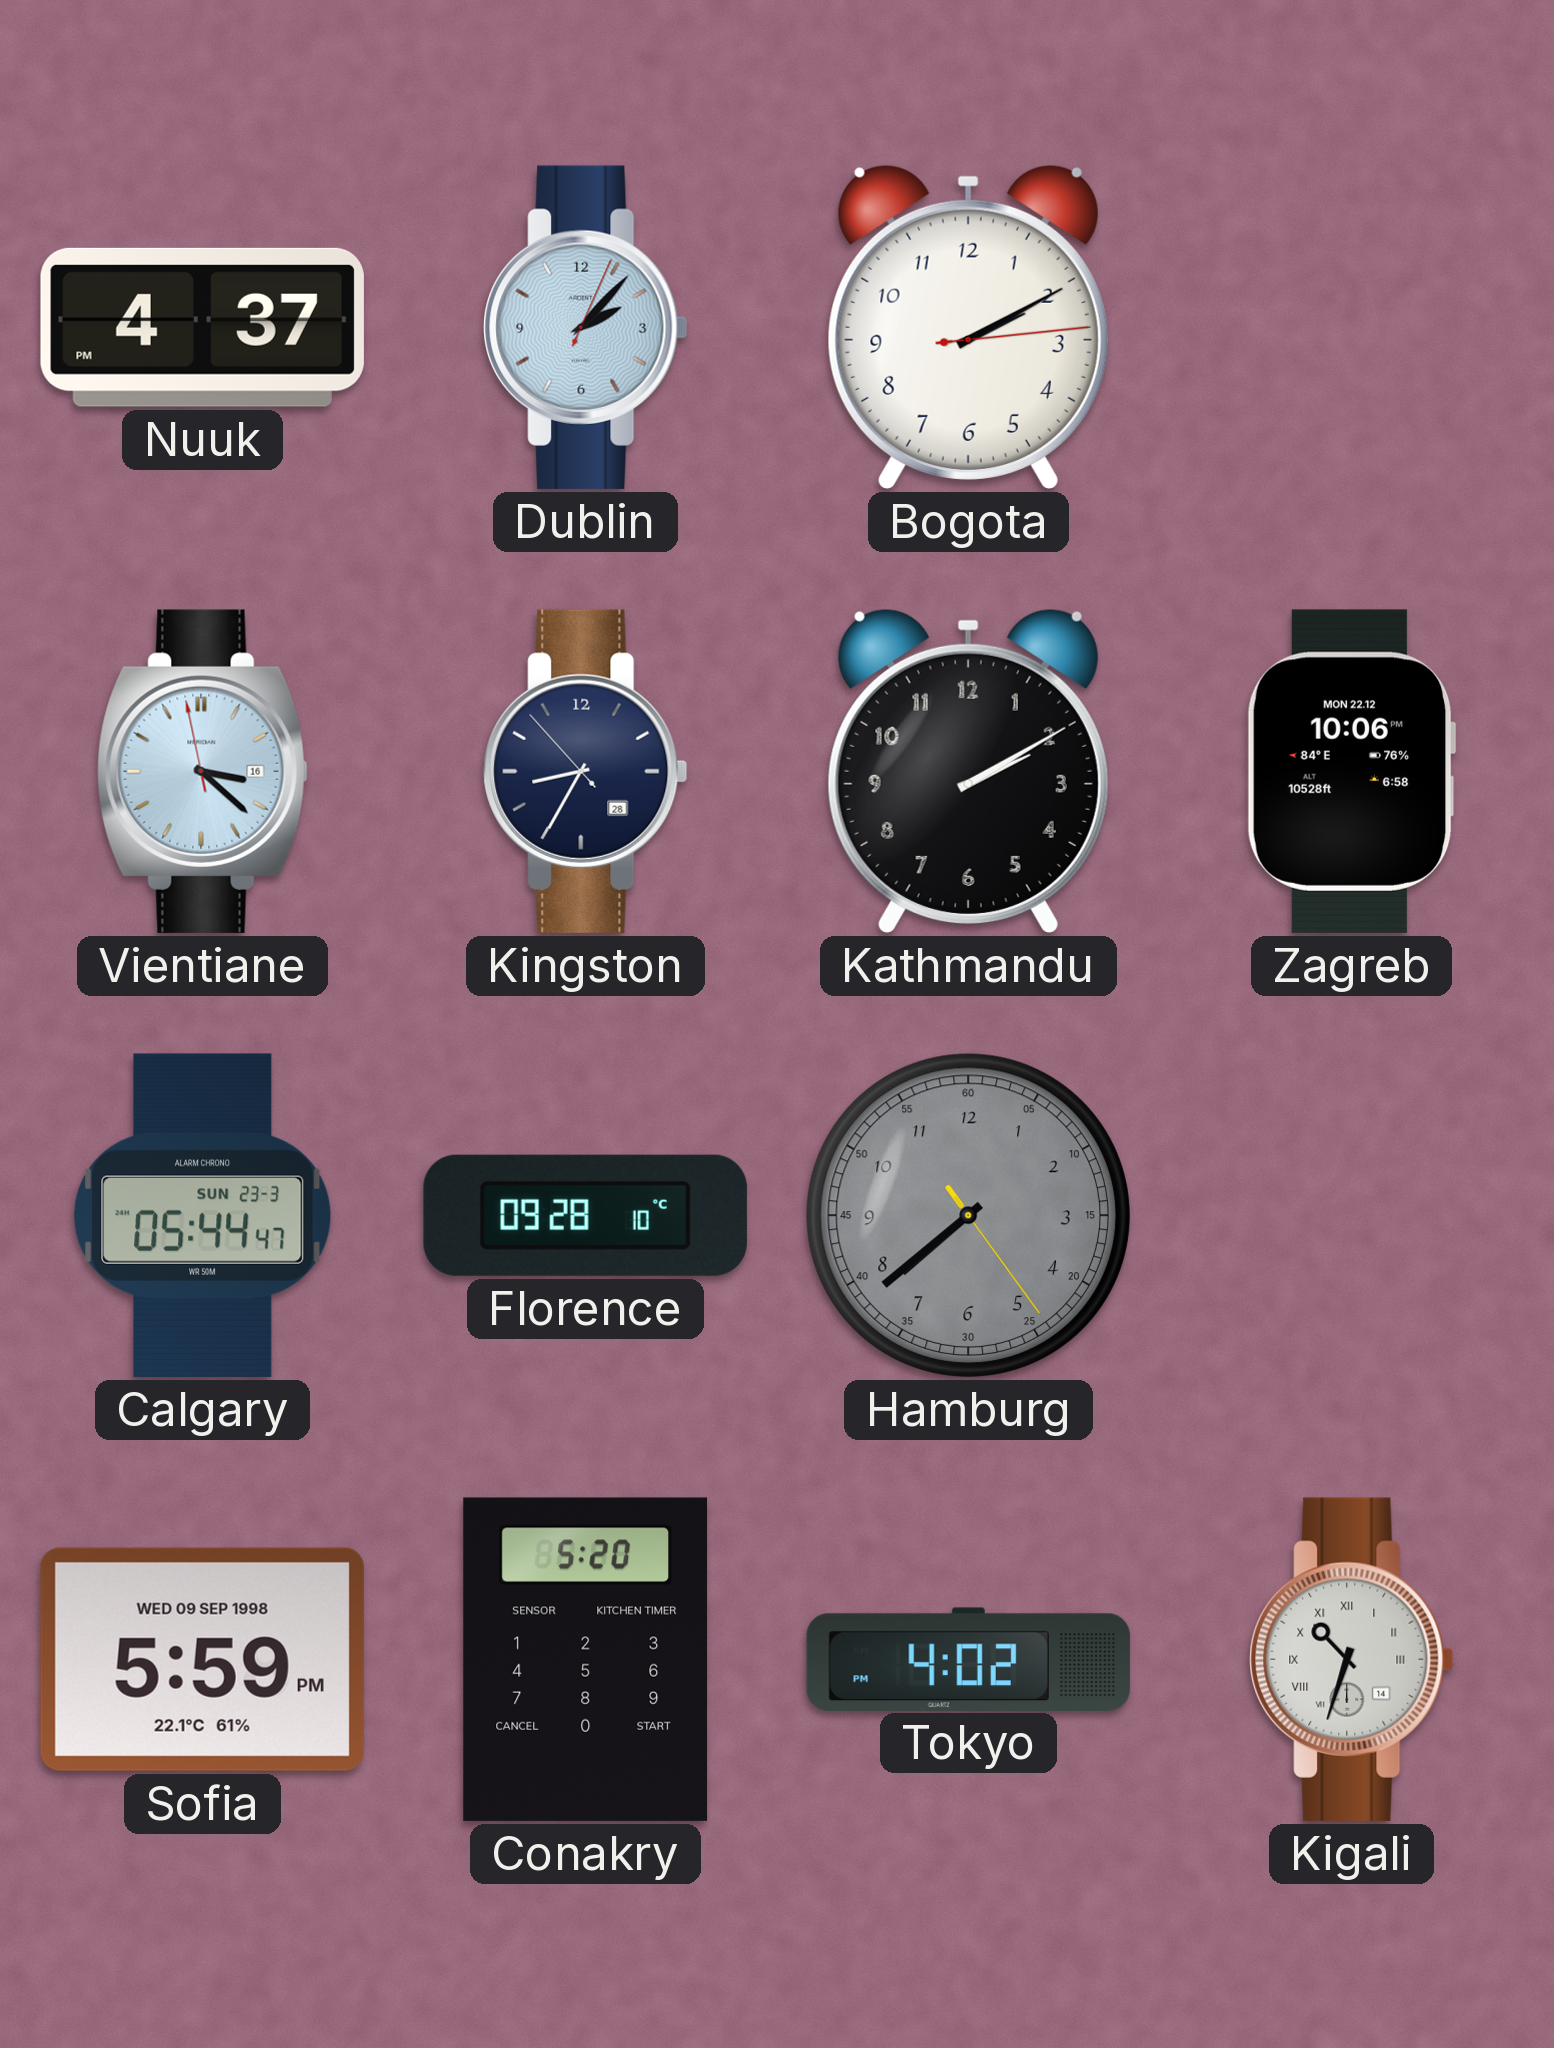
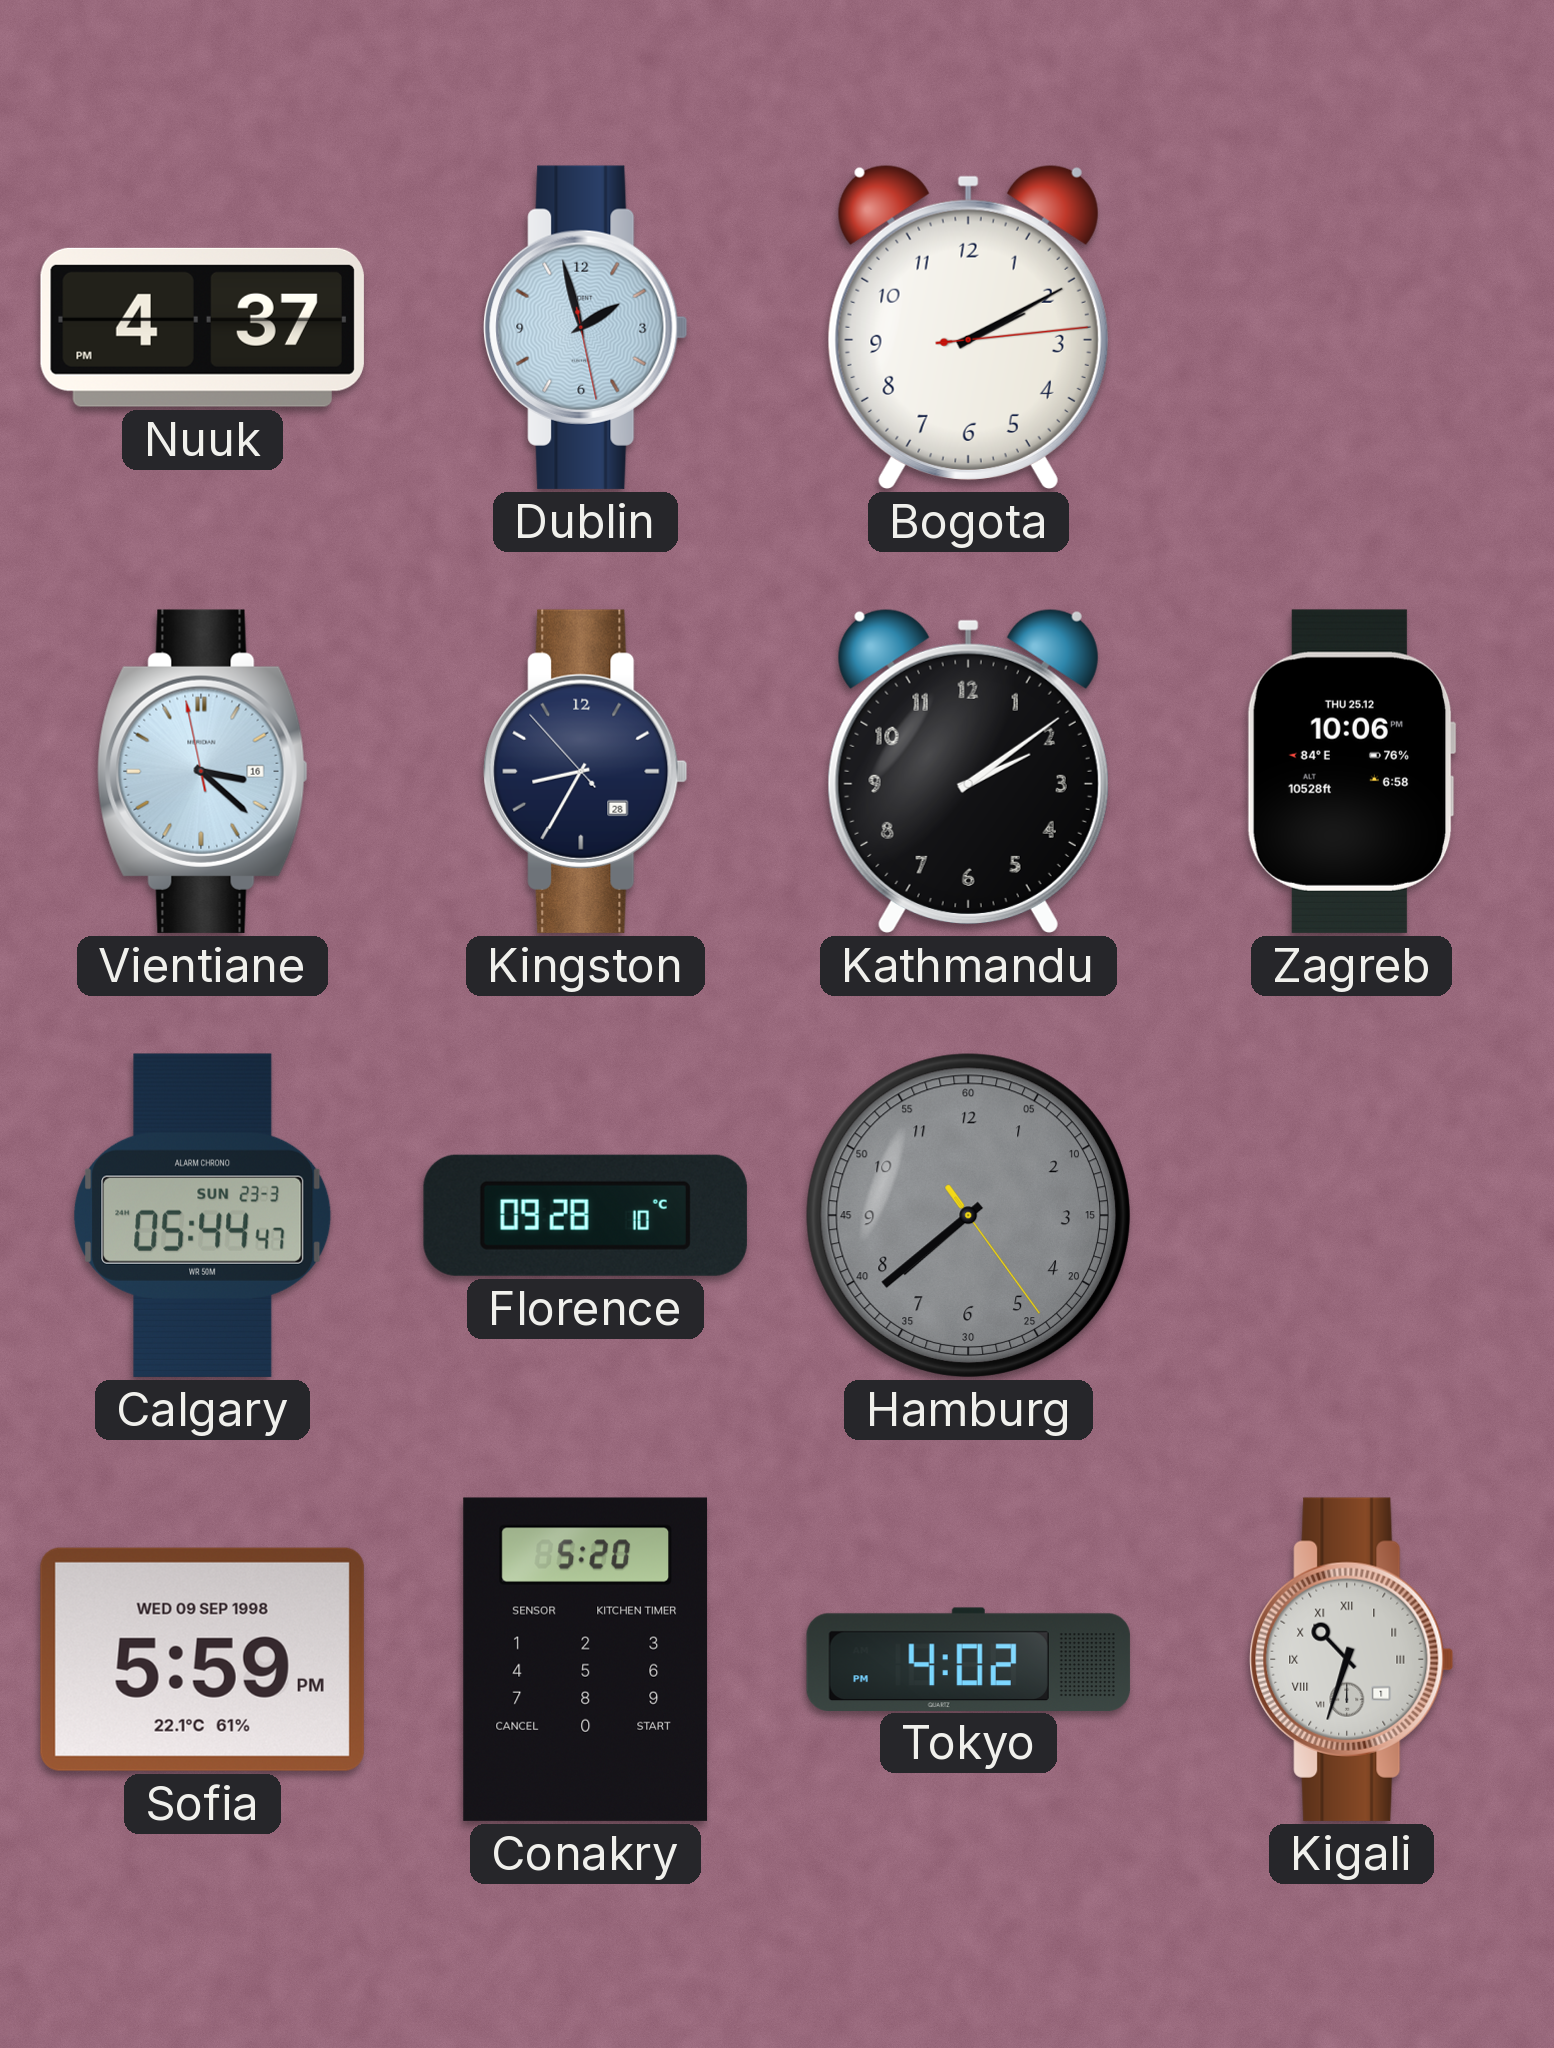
Dublin: 2:07 -> 1:57 (586, 327)
Kathmandu: 2:10 -> 2:09 (968, 771)
Zagreb date: MON 22.12 -> THU 25.12 (1351, 771)
Kigali date: 14 -> 1 (1352, 1659)
